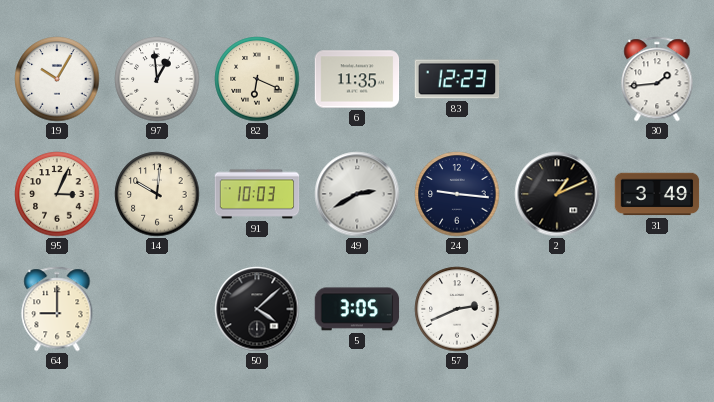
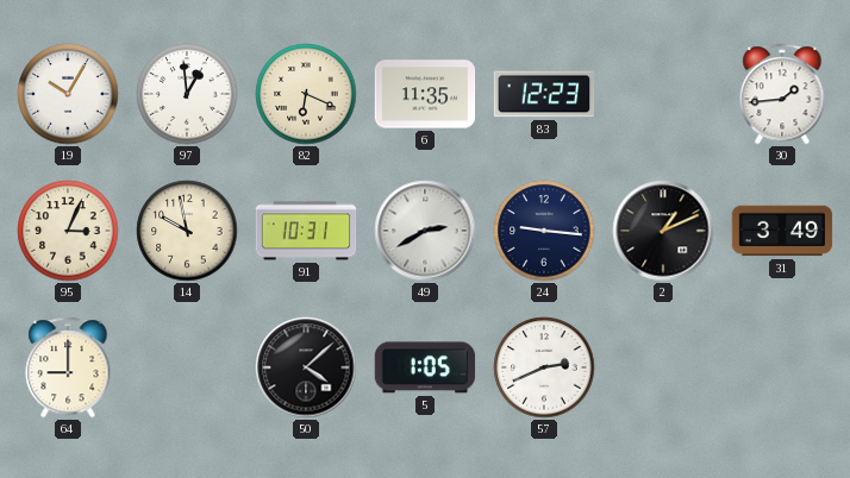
14: 10:01 -> 9:58 (187, 231)
91: 10:03 -> 10:31 (306, 231)
5: 3:05 -> 1:05 (425, 367)
